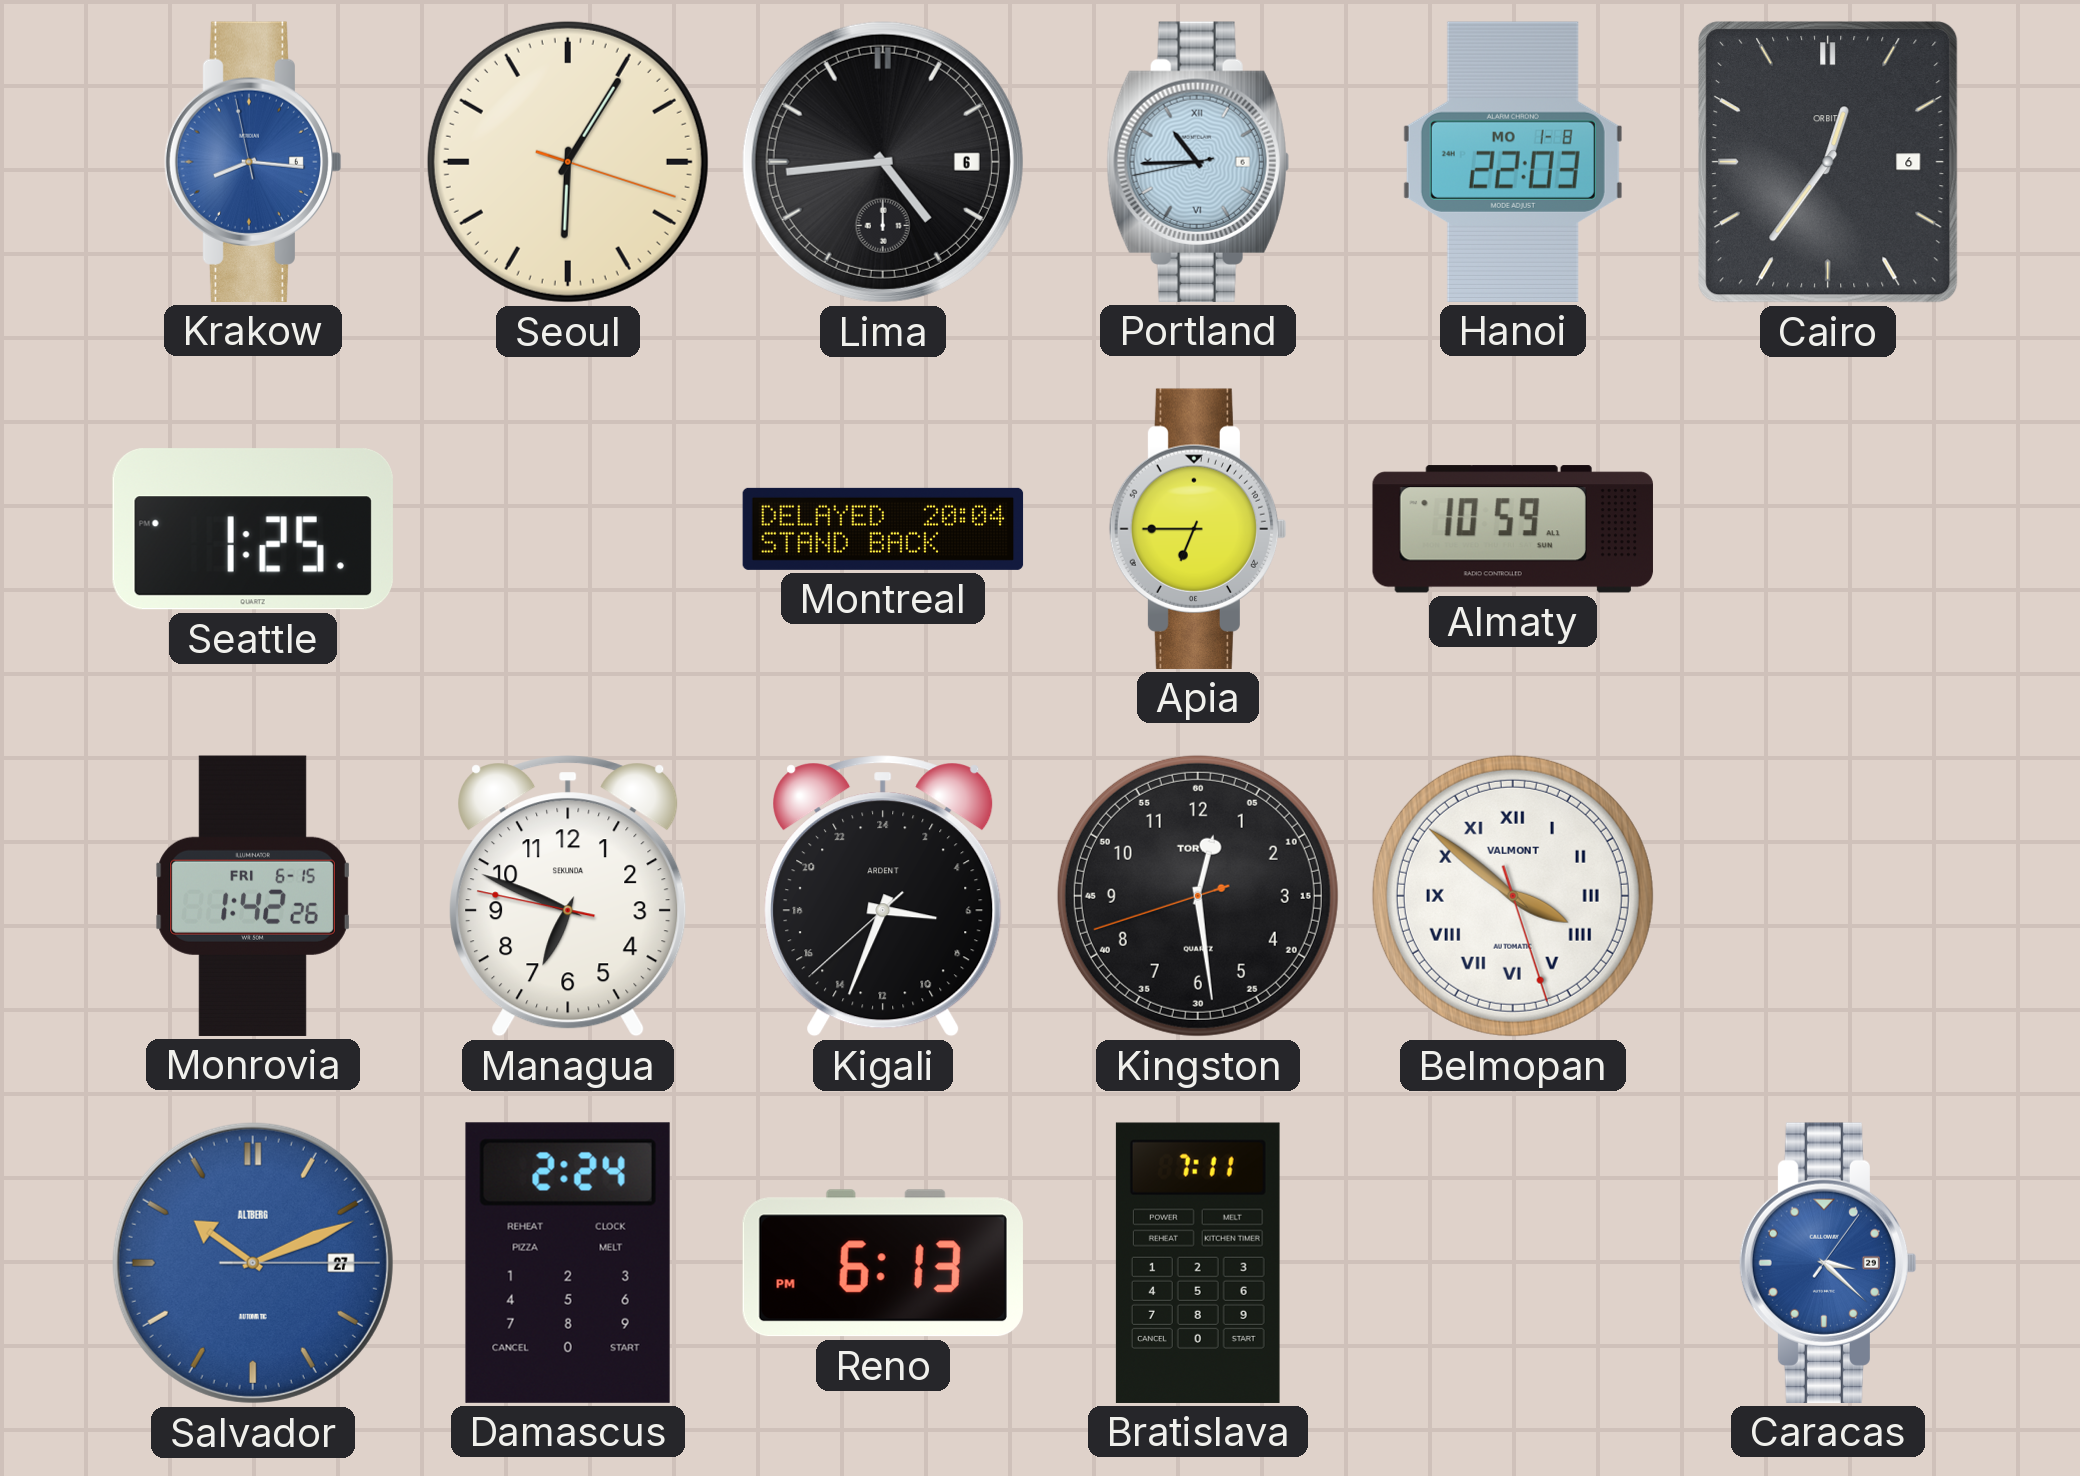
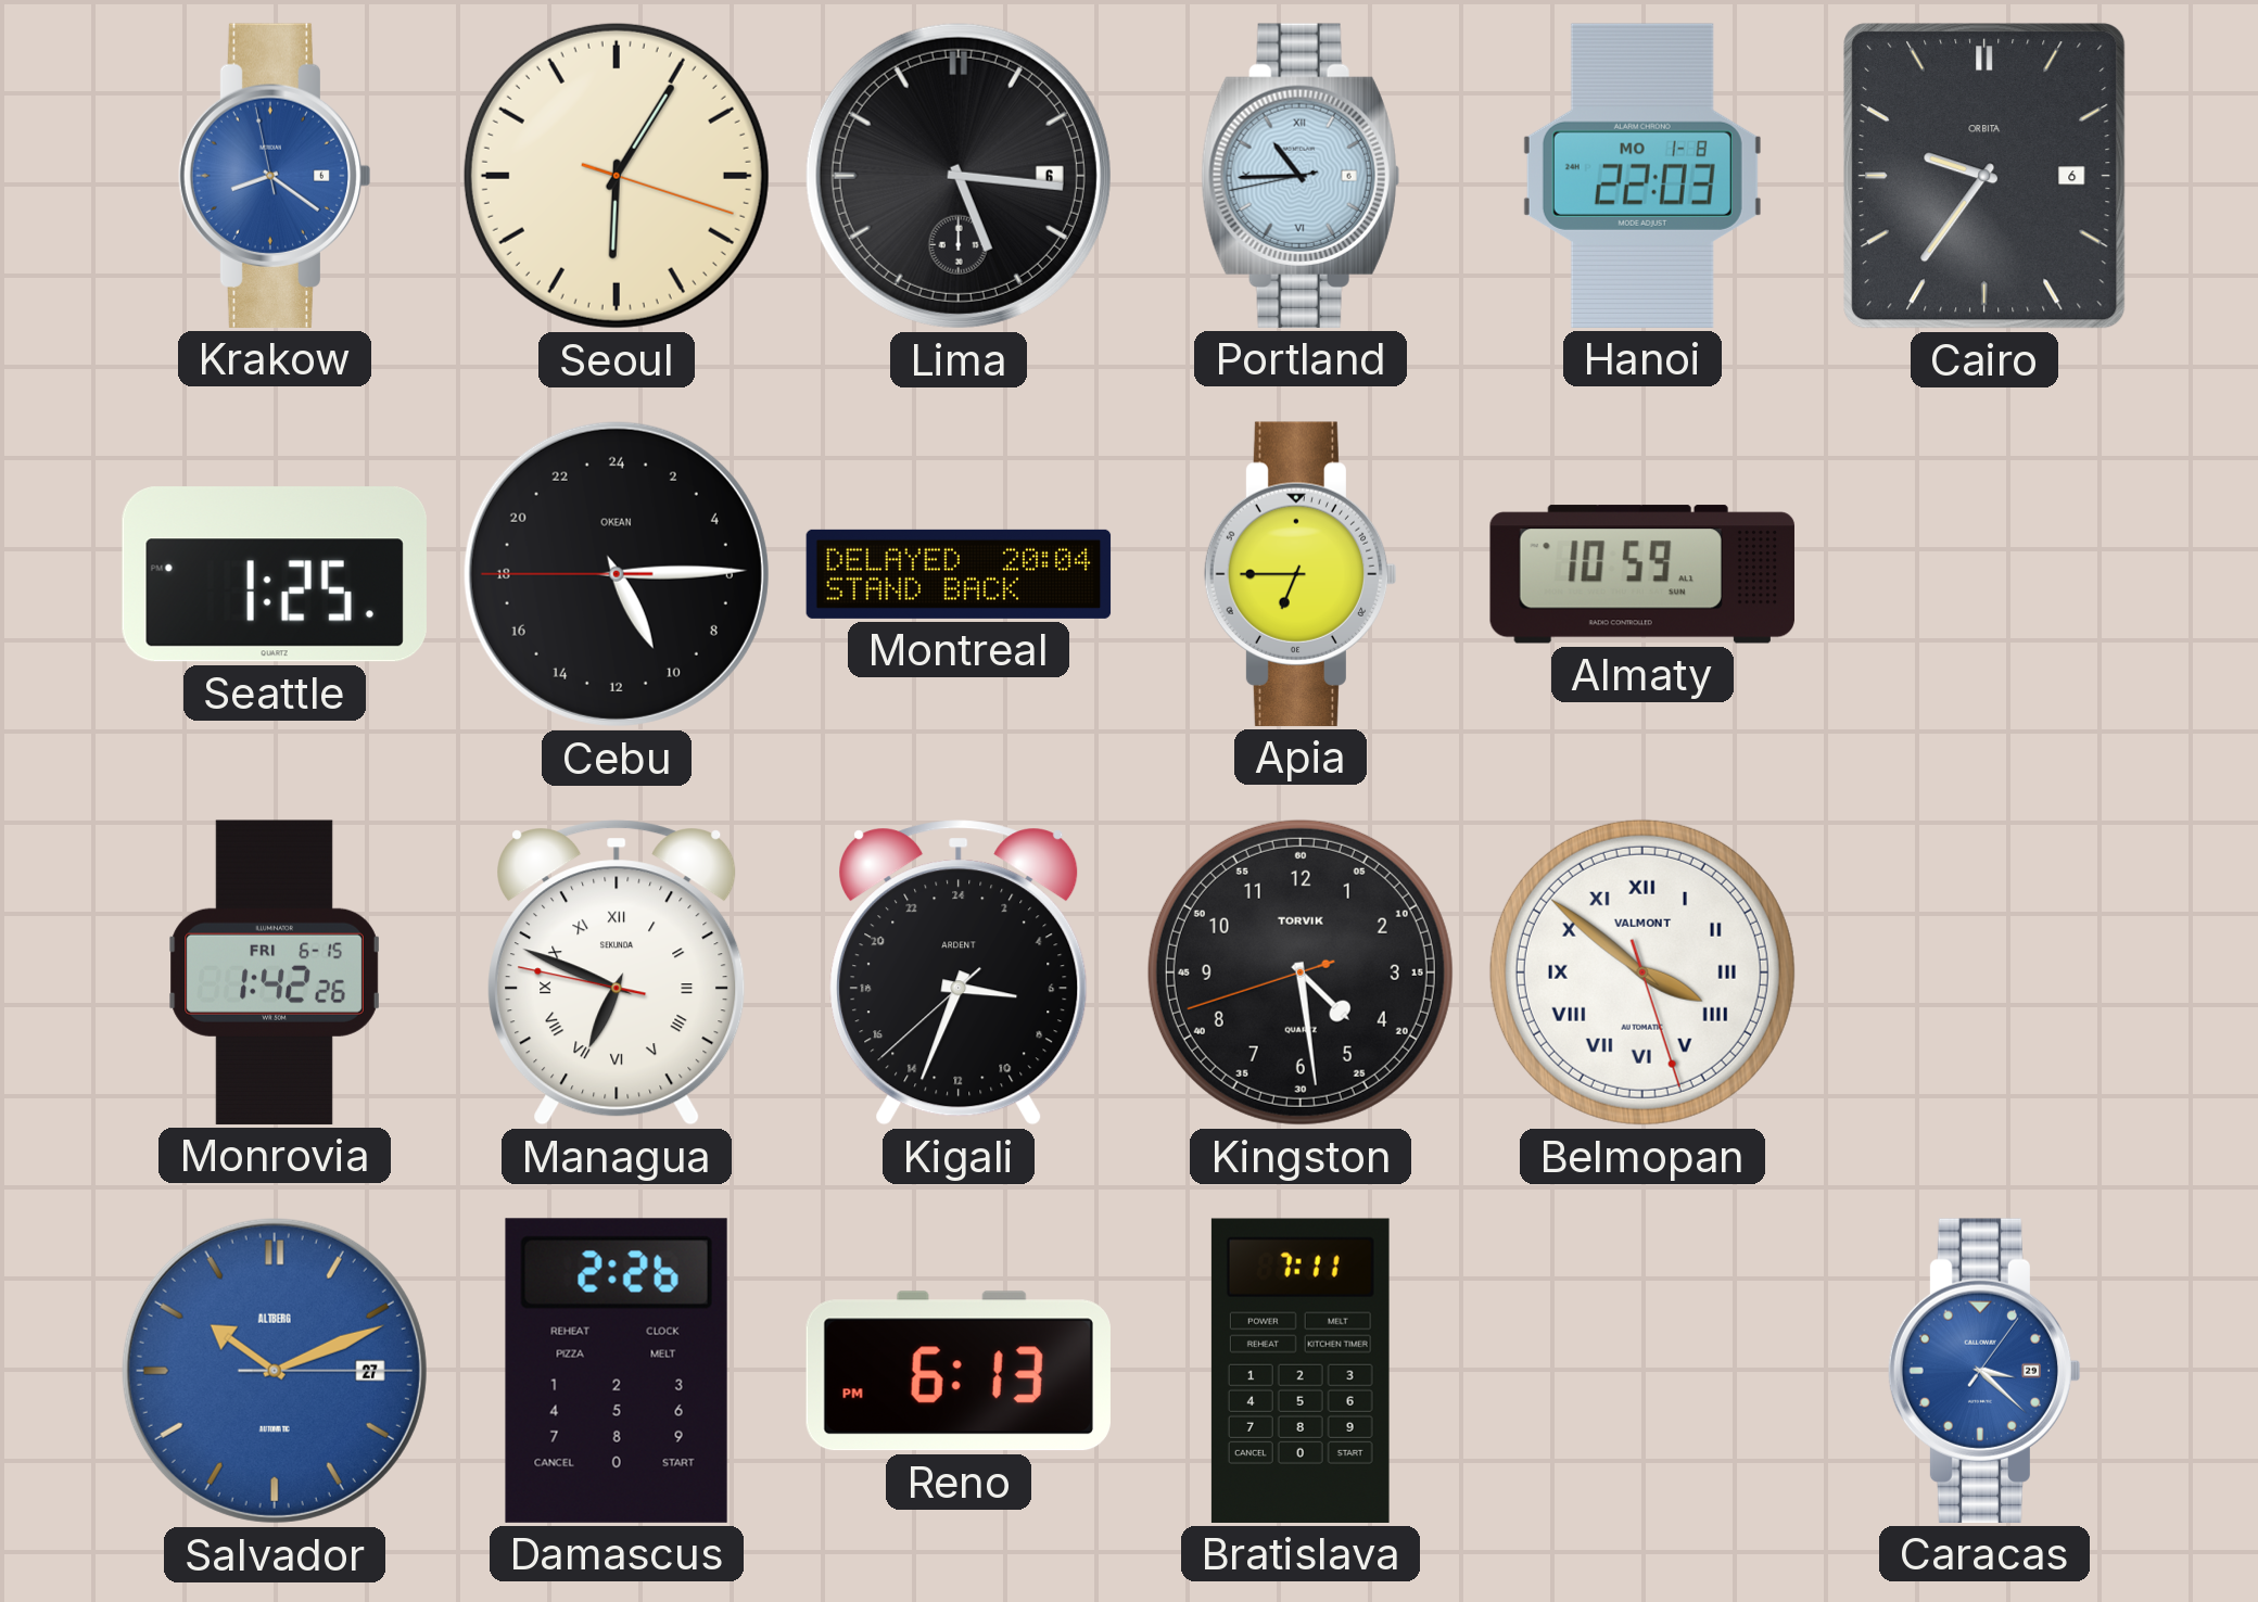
Krakow: 8:15 -> 8:20 (275, 176)
Lima: 4:44 -> 5:16 (959, 176)
Cairo: 12:36 -> 9:36 (1986, 176)
Cebu: none -> 10:14 (617, 574)
Managua numerals: Arabic -> Roman (617, 972)
Kingston: 12:28 -> 4:28 (1301, 972)
Damascus: 2:24 -> 2:26 (617, 1371)
